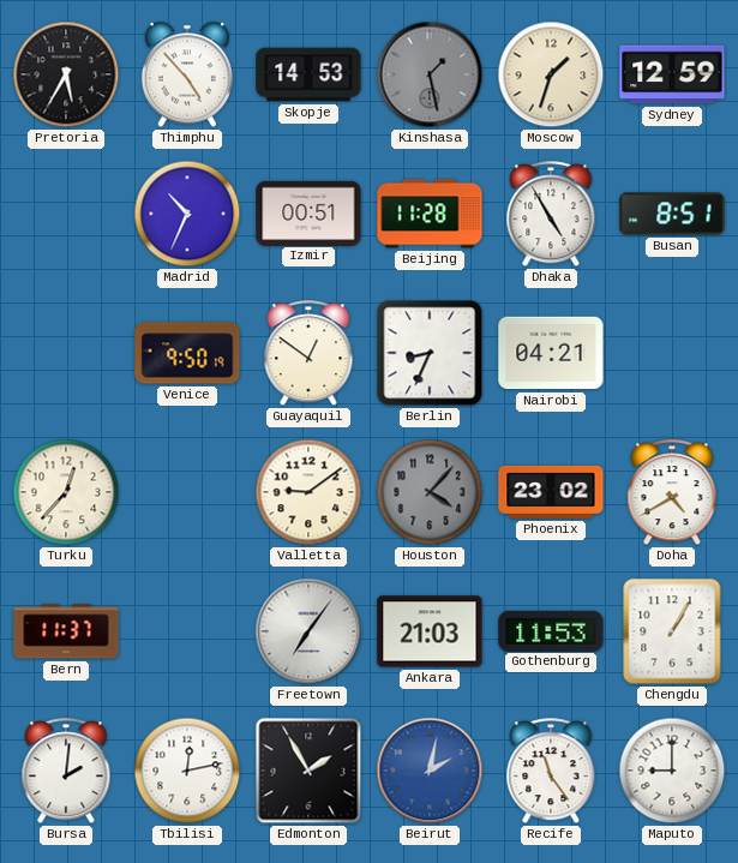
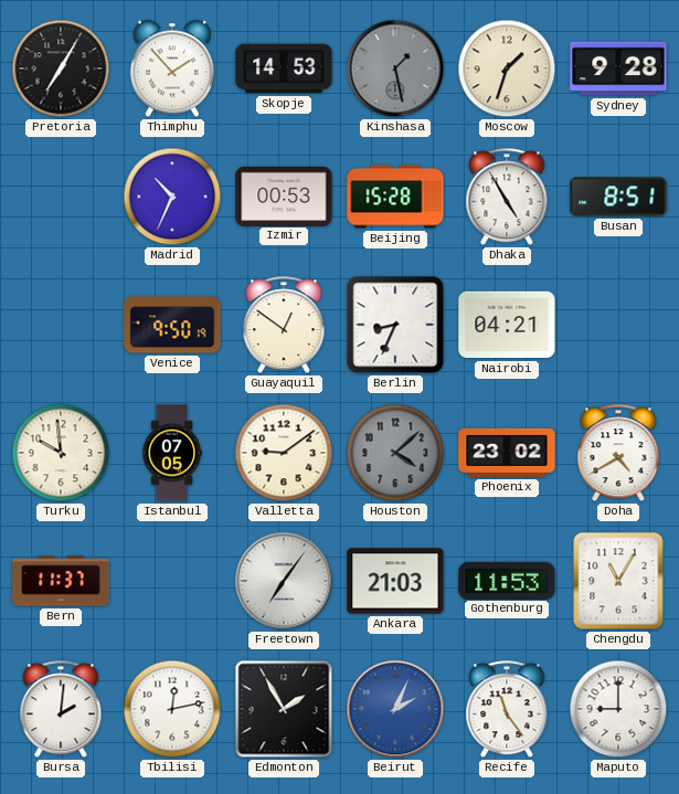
Pretoria: 5:35 -> 7:05 (61, 68)
Thimphu: 4:53 -> 1:53 (171, 68)
Sydney: 12:59 -> 9:28 (618, 68)
Izmir: 00:51 -> 00:53 (284, 195)
Beijing: 11:28 -> 15:28 (395, 197)
Turku: 12:37 -> 9:59 (61, 453)
Istanbul: none -> 07:05 (172, 453)
Houston: 4:07 -> 4:08 (395, 453)
Chengdu: 1:05 -> 11:05 (618, 581)
Beirut: 2:02 -> 2:04 (395, 709)
